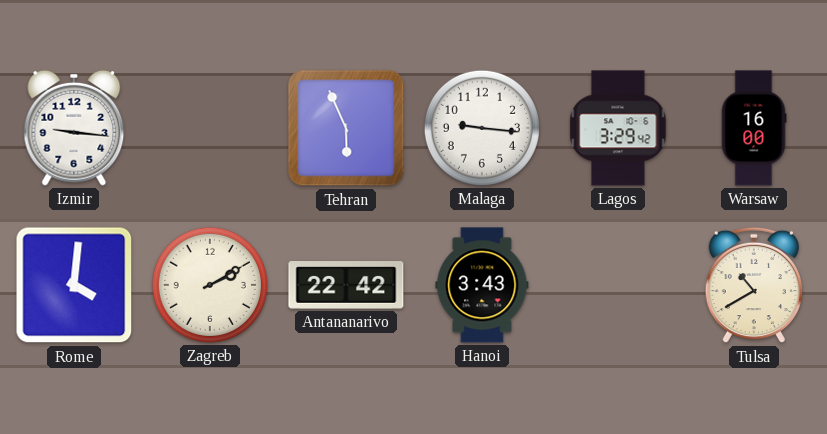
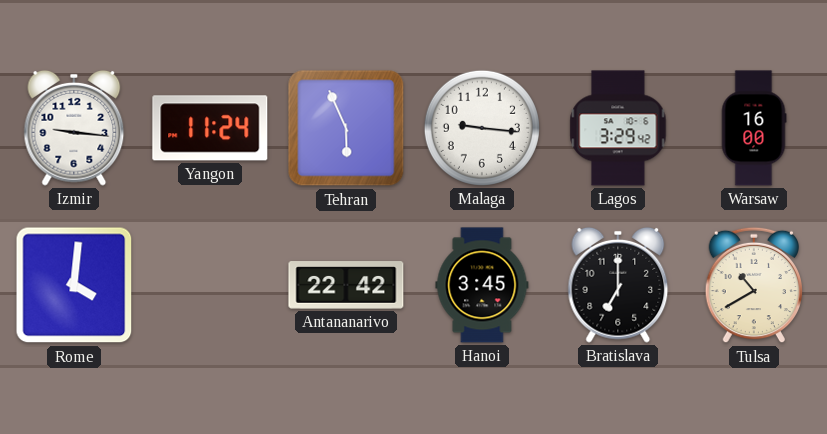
Yangon: none -> 11:24 (210, 128)
Zagreb: 2:10 -> none (210, 285)
Hanoi: 3:43 -> 3:45 (482, 285)
Bratislava: none -> 7:00 (618, 285)
